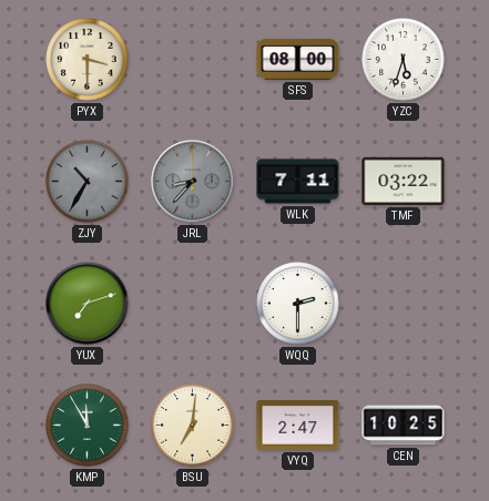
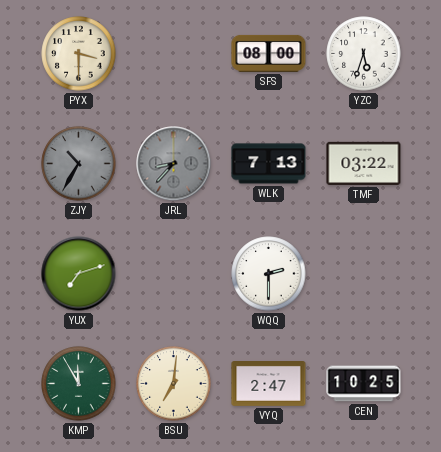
WLK: 7:11 -> 7:13 (269, 164)
